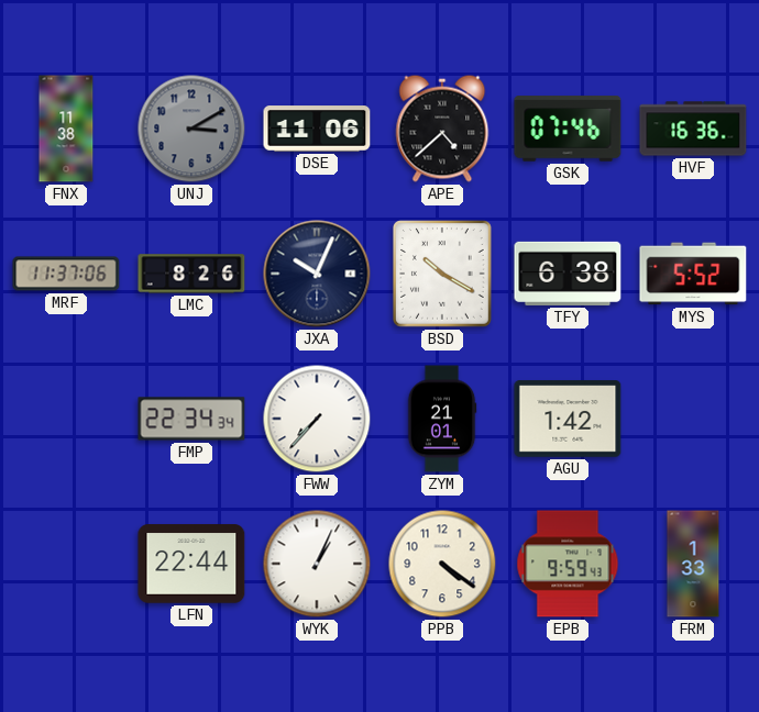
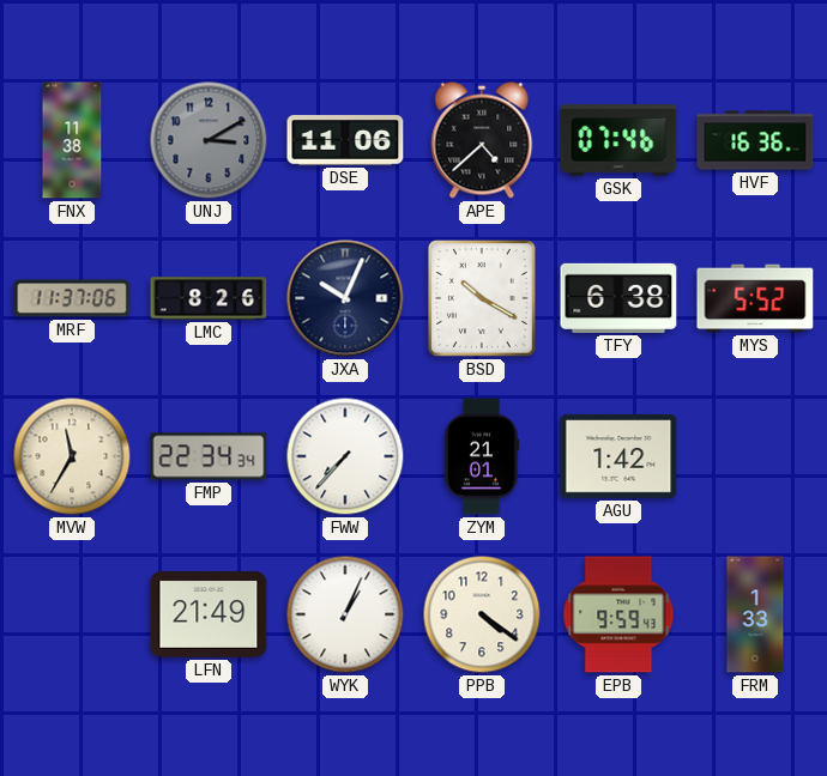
MVW: none -> 11:35 (72, 456)
LFN: 22:44 -> 21:49 (209, 614)
